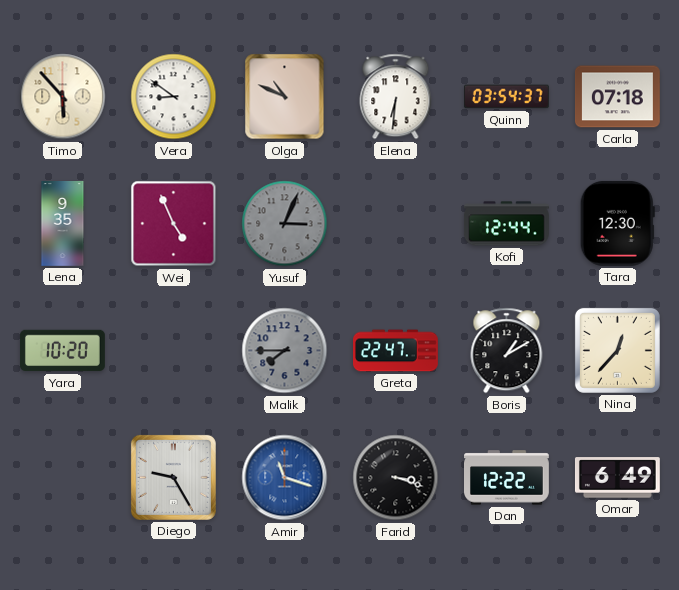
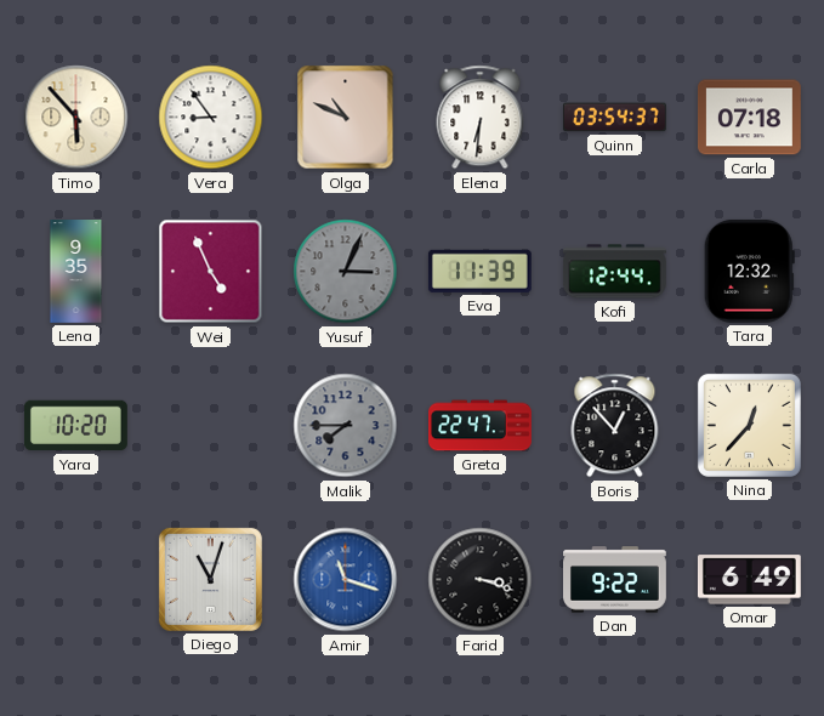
Vera: 8:51 -> 8:54 (211, 118)
Eva: none -> 11:39 (479, 271)
Tara: 12:30 -> 12:32 (749, 271)
Boris: 1:10 -> 12:53 (615, 426)
Diego: 9:25 -> 11:03 (210, 579)
Dan: 12:22 -> 9:22 (615, 580)
